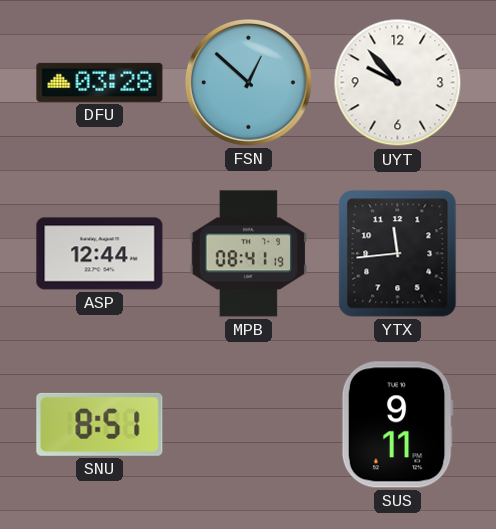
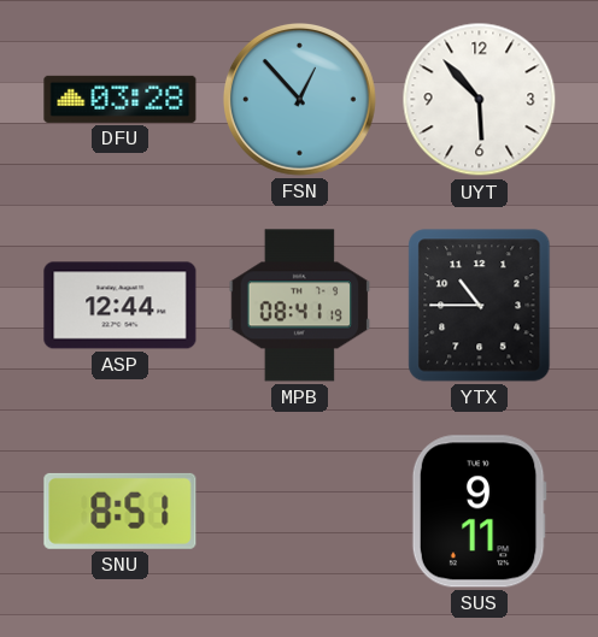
FSN: 12:52 -> 12:53 (300, 100)
UYT: 9:53 -> 5:53 (480, 100)
YTX: 11:44 -> 10:45 (480, 306)
